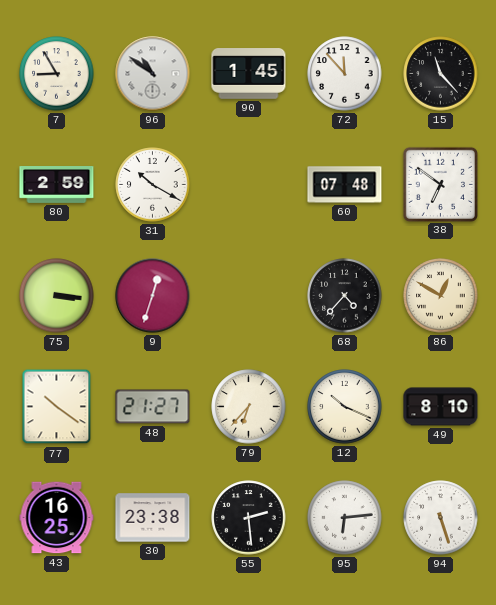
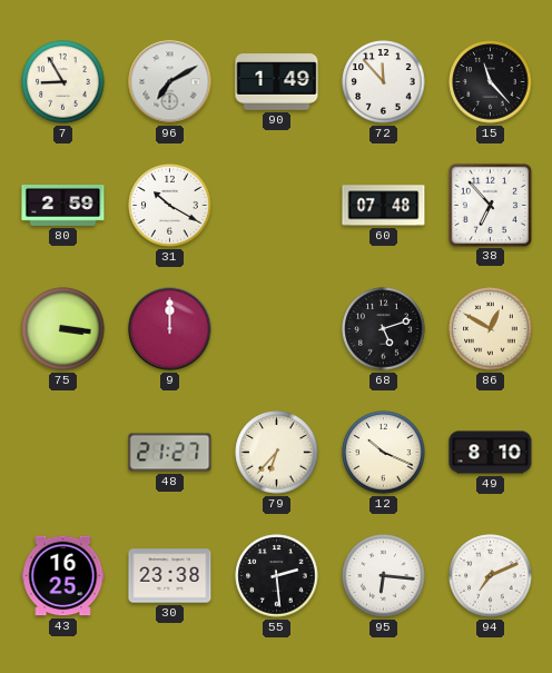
96: 10:51 -> 7:10 (170, 82)
90: 1:45 -> 1:49 (277, 82)
38: 6:51 -> 6:53 (490, 205)
9: 12:33 -> 12:00 (170, 329)
68: 4:37 -> 5:12 (384, 329)
77: 10:21 -> none (57, 407)
95: 6:14 -> 6:16 (384, 576)
94: 5:27 -> 7:11 (491, 576)
